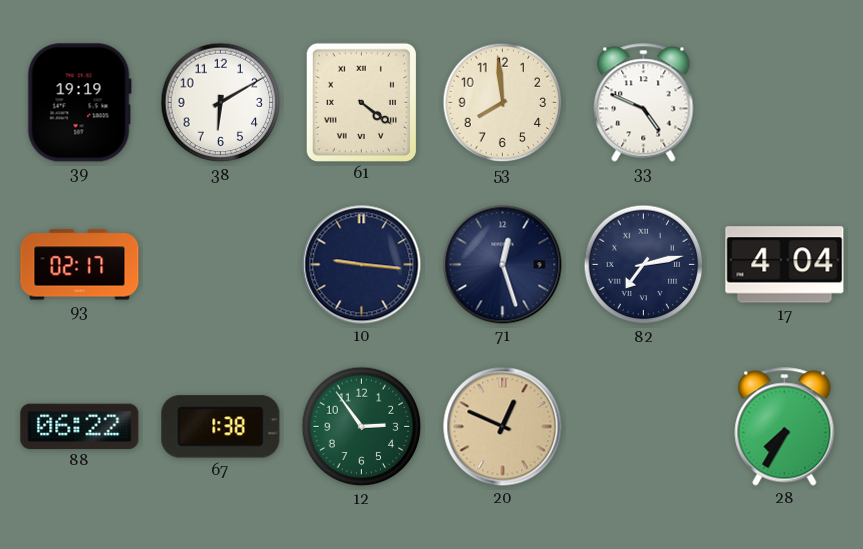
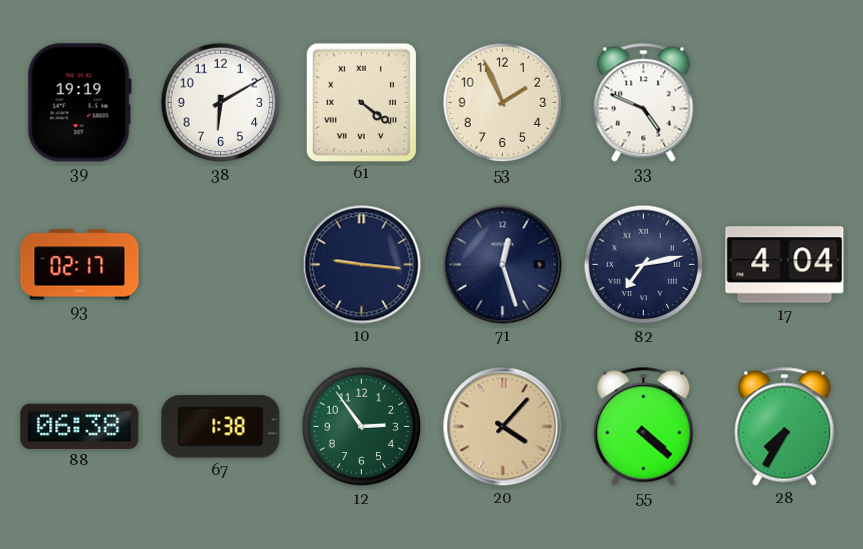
53: 7:59 -> 1:56 (503, 103)
88: 06:22 -> 06:38 (80, 426)
20: 12:49 -> 4:07 (503, 427)
55: none -> 4:22 (644, 427)
